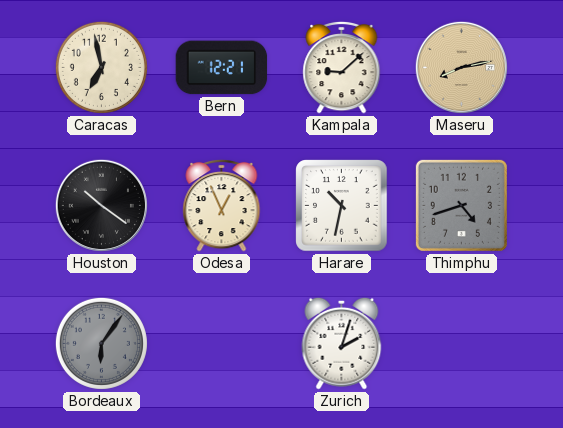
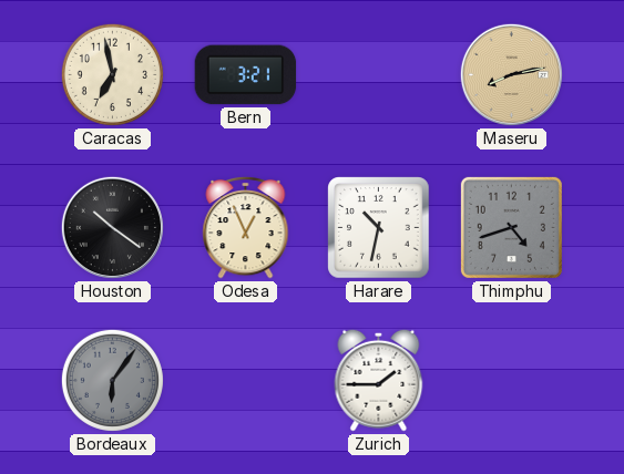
Bern: 12:21 -> 3:21 (246, 75)
Kampala: 9:08 -> none (342, 67)
Zurich: 2:03 -> 1:45 (379, 380)
